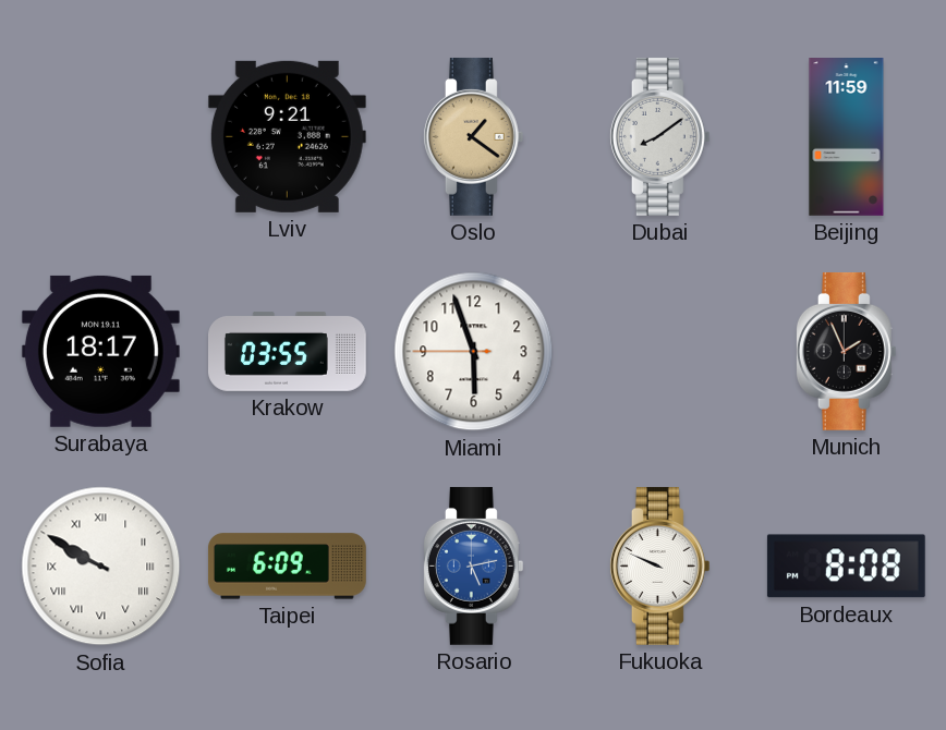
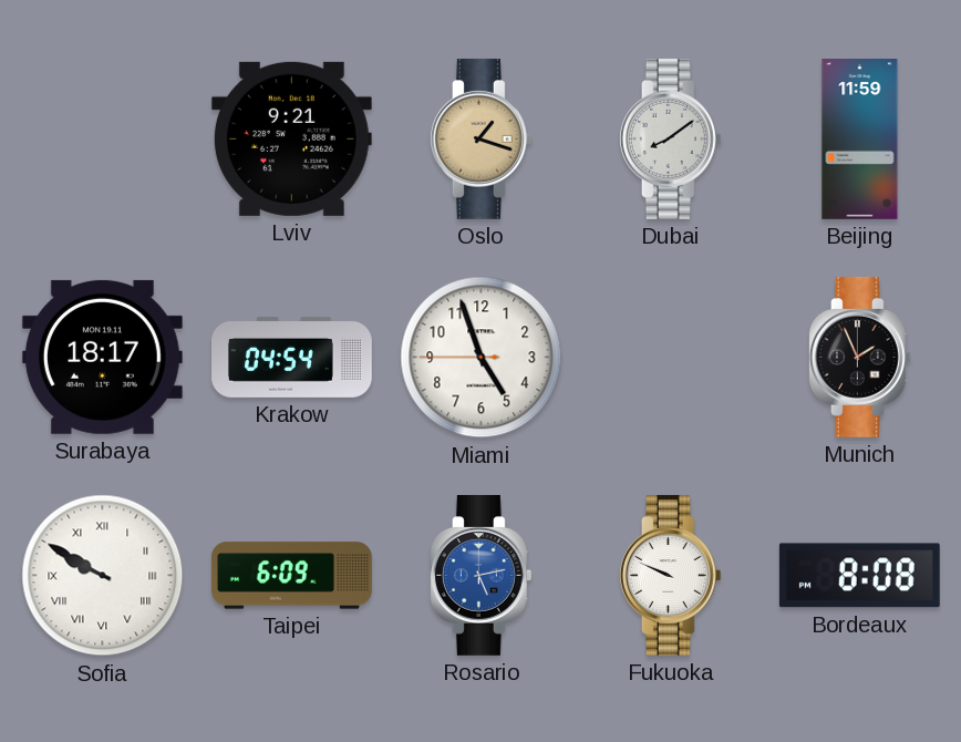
Oslo: 1:21 -> 1:18 (480, 138)
Krakow: 03:55 -> 04:54 (292, 358)
Miami: 5:56 -> 4:56 (482, 358)
